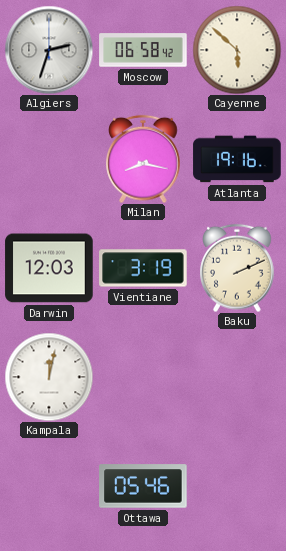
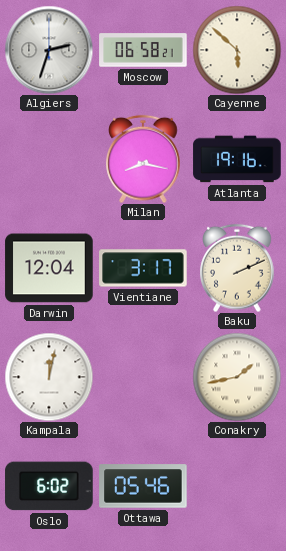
Moscow: 06:58:42 -> 06:58:21 (143, 50)
Darwin: 12:03 -> 12:04 (49, 268)
Vientiane: 3:19 -> 3:17 (143, 268)
Conakry: none -> 1:43 (237, 377)
Oslo: none -> 6:02 (49, 486)
